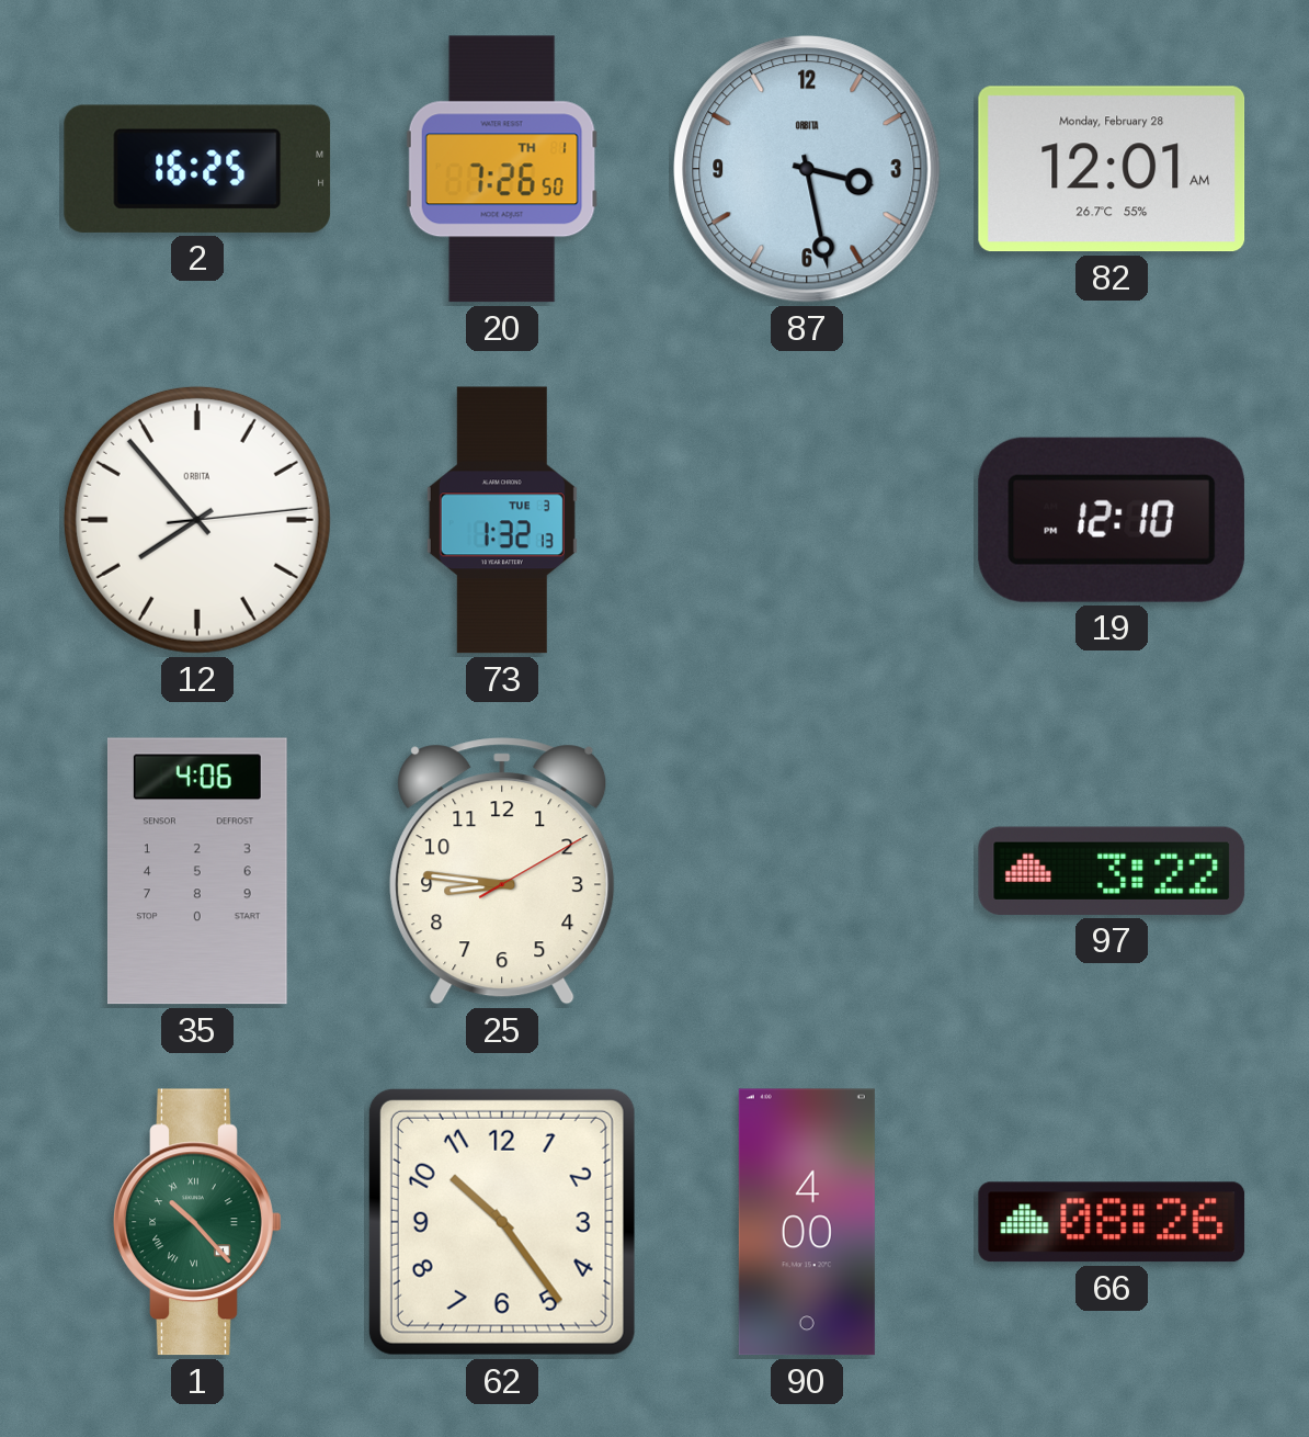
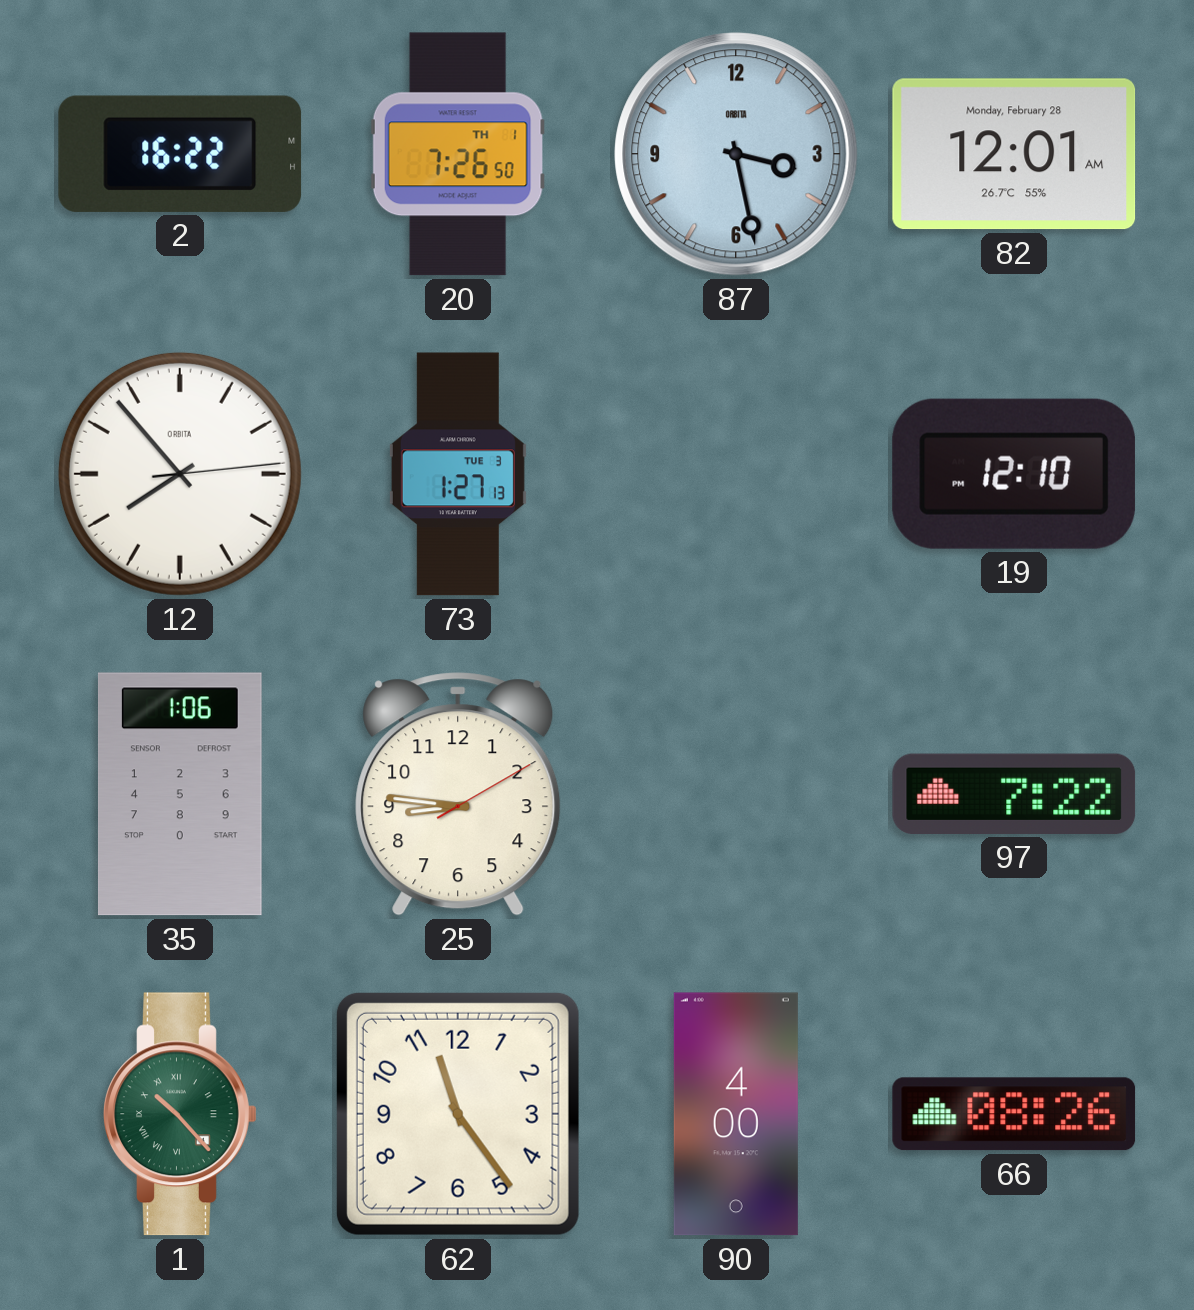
2: 16:25 -> 16:22 (180, 154)
73: 1:32 -> 1:27 (458, 474)
35: 4:06 -> 1:06 (180, 794)
97: 3:22 -> 7:22 (1014, 794)
62: 10:24 -> 11:24 (458, 1114)
